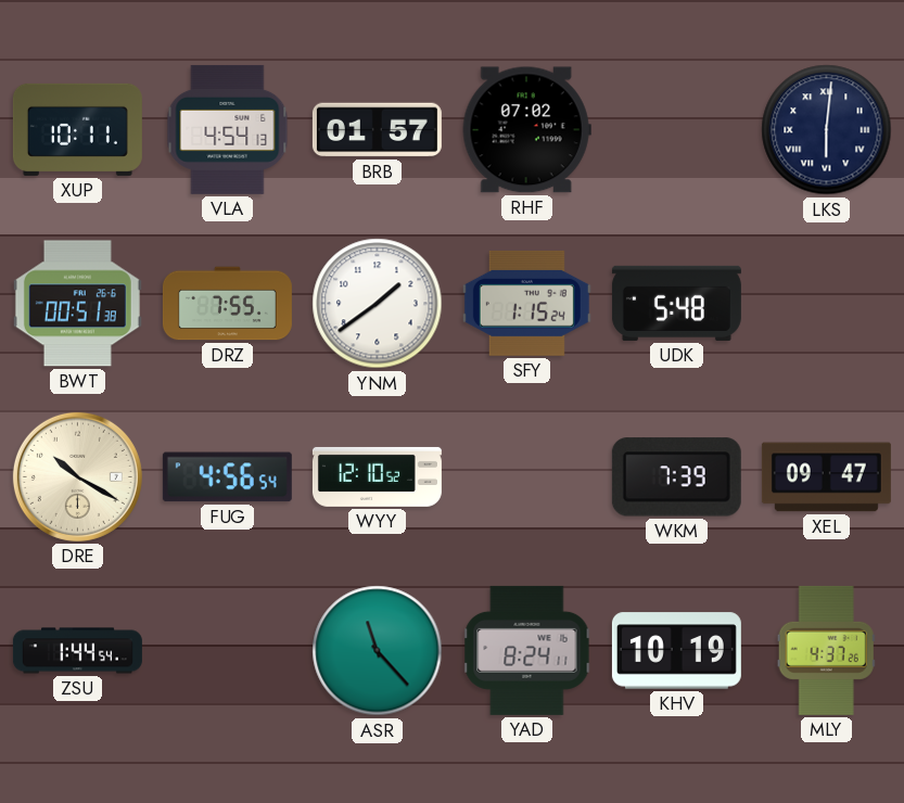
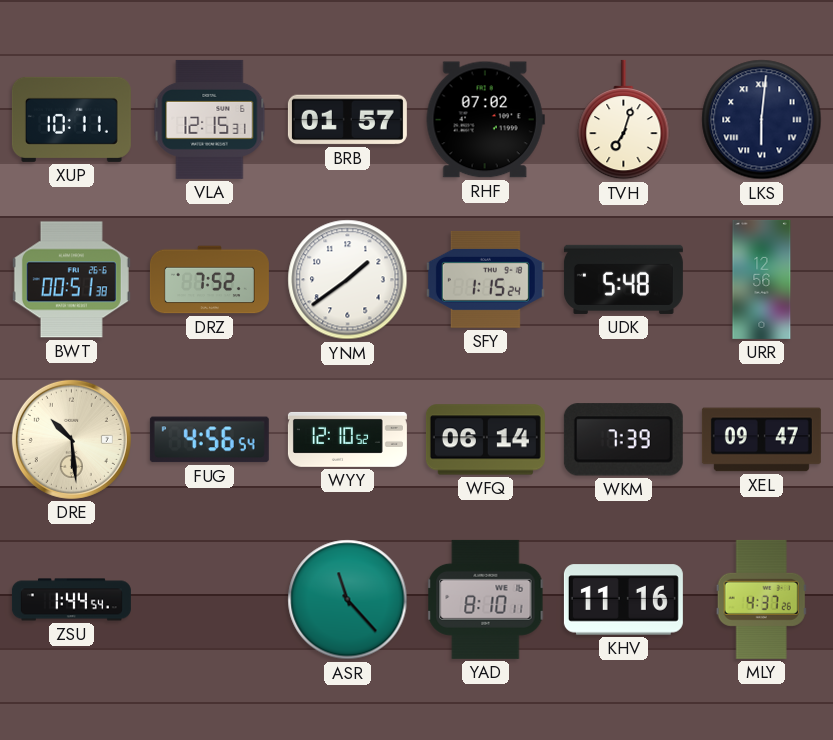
VLA: 4:54 -> 12:15 (210, 119)
TVH: none -> 7:03 (624, 120)
DRZ: 7:55 -> 7:52 (209, 280)
URR: none -> 12:56 (762, 279)
DRE: 10:20 -> 10:29 (71, 439)
WFQ: none -> 06:14 (485, 440)
YAD: 8:24 -> 8:10 (486, 599)
KHV: 10:19 -> 11:16 (623, 600)
